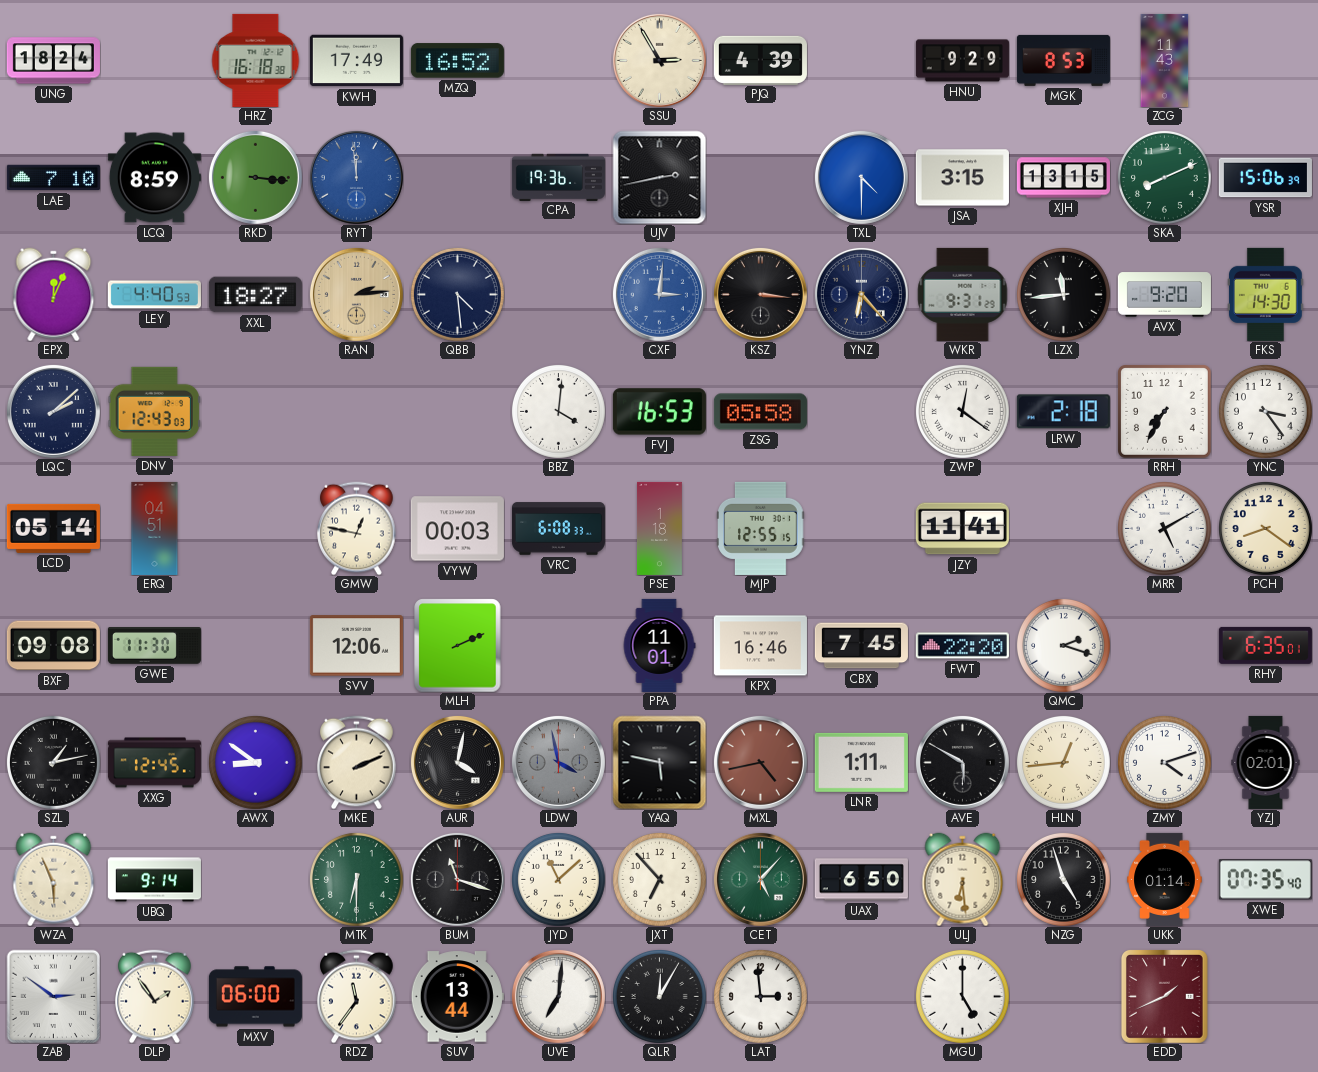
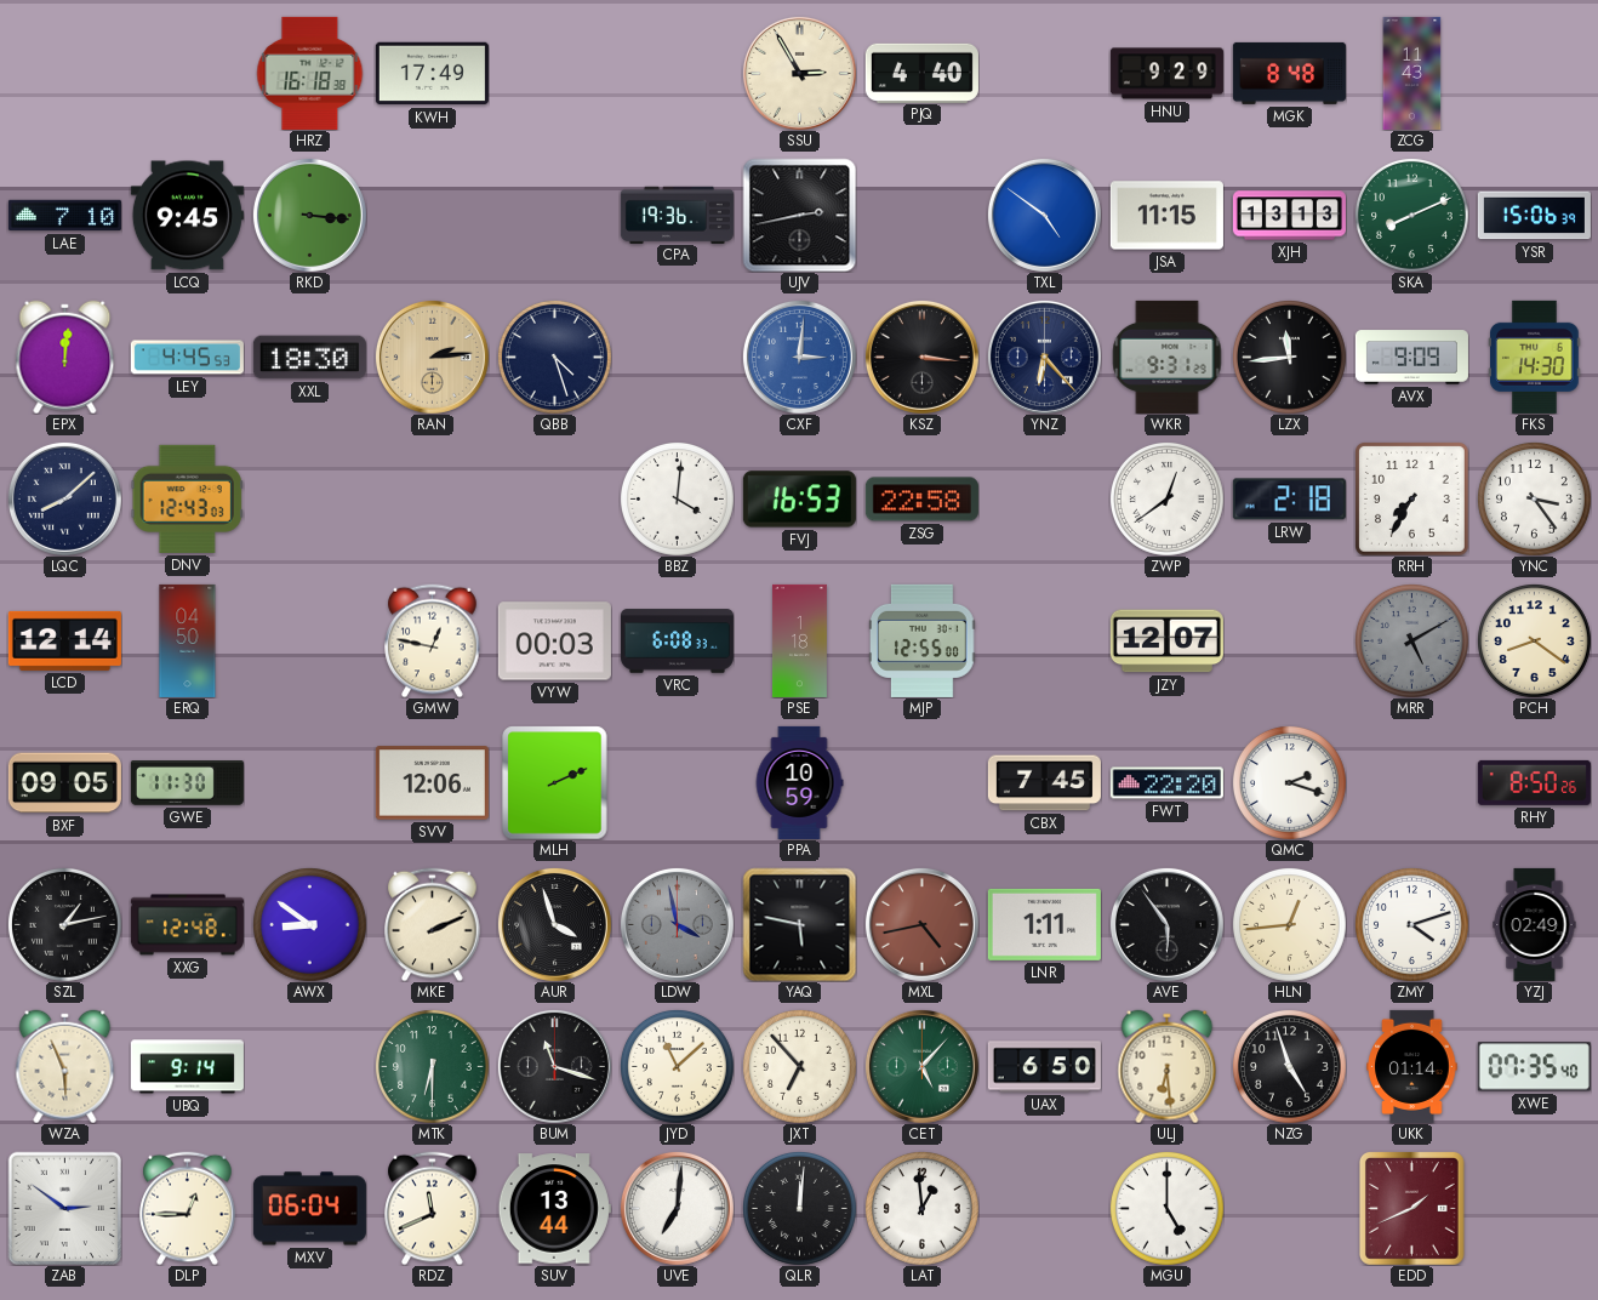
UNG: 18:24 -> none (53, 61)
MZQ: 16:52 -> none (457, 61)
PJQ: 4:39 -> 4:40 (921, 73)
MGK: 8:53 -> 8:48 (1289, 73)
LCQ: 8:59 -> 9:45 (187, 216)
RYT: 11:59 -> none (356, 177)
TXL: 4:30 -> 4:51 (1044, 215)
JSA: 3:15 -> 11:15 (1166, 216)
XJH: 13:15 -> 13:13 (1289, 216)
EPX: 12:04 -> 12:01 (65, 357)
LEY: 4:40 -> 4:45 (187, 358)
XXL: 18:27 -> 18:30 (309, 358)
QBB: 4:29 -> 4:27 (554, 357)
AVX: 9:20 -> 9:09 (1411, 358)
LQC: 2:08 -> 8:08 (64, 498)
ZSG: 05:58 -> 22:58 (921, 500)
ZWP: 12:21 -> 12:39 (1166, 498)
LCD: 05:14 -> 12:14 (64, 640)
ERQ: 04:51 -> 04:50 (188, 640)
MJP: 12:55:15 -> 12:55:00 (923, 640)
JZY: 11:41 -> 12:07 (1166, 642)
MRR dial: white -> grey (1411, 640)
BXF: 09:08 -> 09:05 (64, 783)
PPA: 11:01 -> 10:59 (799, 782)
KPX: 16:46 -> none (760, 646)
RHY: 6:35 -> 8:50 (1534, 782)
XXG: 12:45 -> 12:48 (187, 925)
AUR: 4:02 -> 3:57 (554, 924)
AVE: 5:50 -> 5:54 (1166, 924)
YZJ: 02:01 -> 02:49 (1535, 924)
DLP: 1:54 -> 12:45 (188, 1208)
MXV: 06:00 -> 06:04 (309, 1209)
RDZ: 11:36 -> 11:41 (433, 1208)
QLR: 12:05 -> 12:01 (799, 1208)
LAT: 2:59 -> 12:59 (921, 1208)
